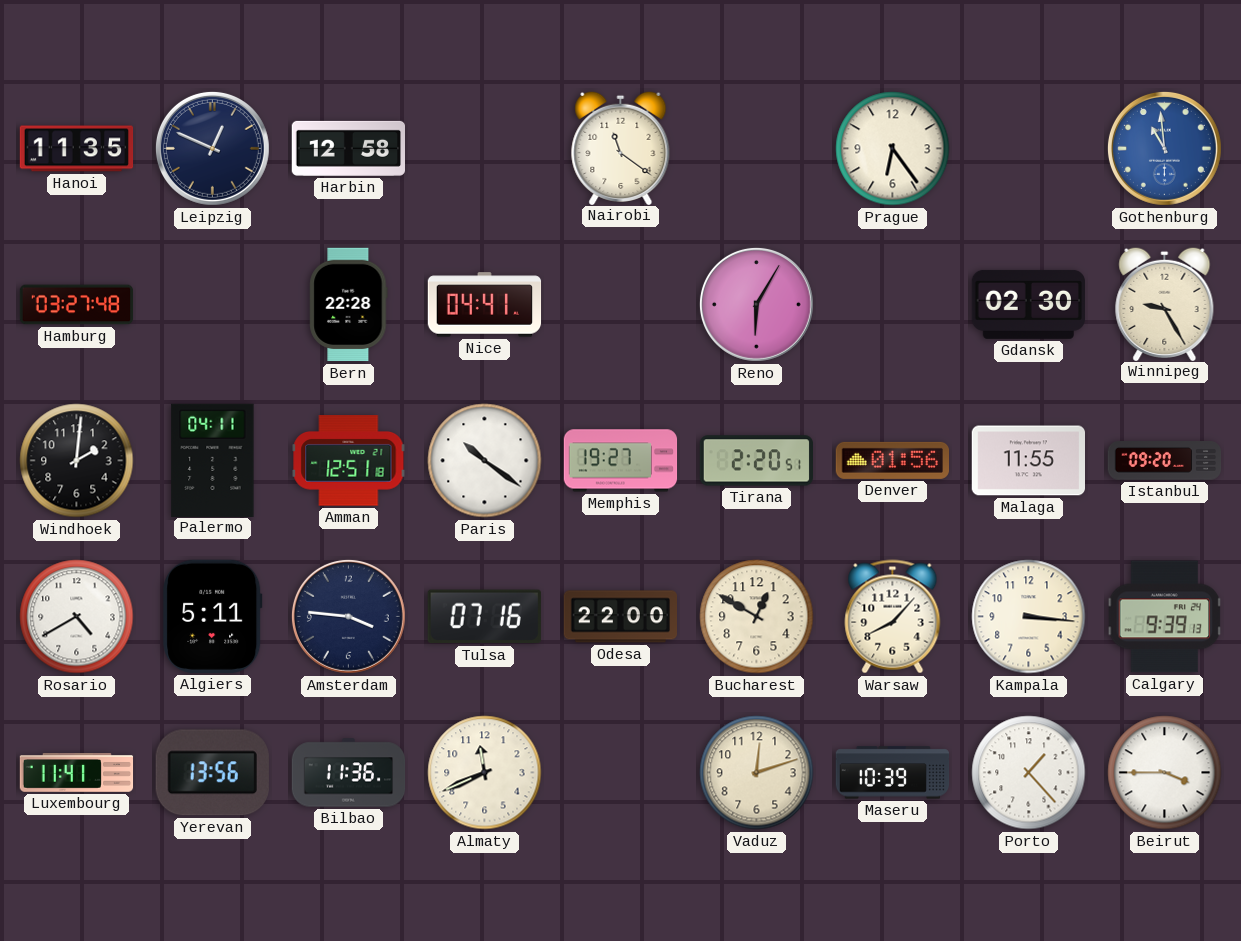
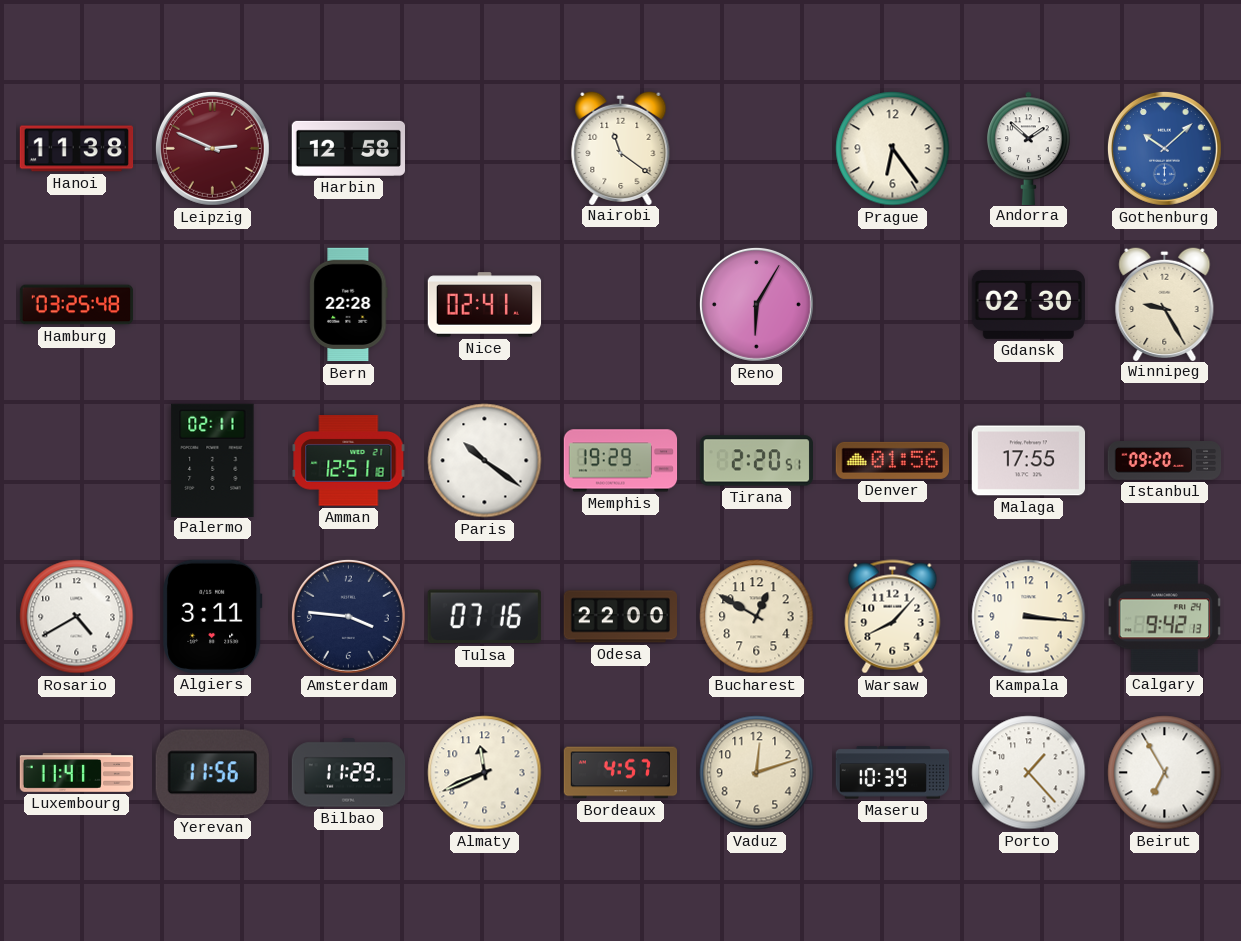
Hanoi: 11:35 -> 11:38 (77, 149)
Leipzig: 12:49 -> 2:49 (212, 148)
Leipzig dial: navy -> burgundy (212, 148)
Andorra: none -> 1:52 (1029, 148)
Gothenburg: 10:59 -> 10:08 (1164, 148)
Hamburg: 03:27 -> 03:25 (77, 305)
Nice: 04:41 -> 02:41 (485, 305)
Windhoek: 2:01 -> none (77, 461)
Palermo: 04:11 -> 02:11 (213, 460)
Memphis: 19:27 -> 19:29 (621, 461)
Malaga: 11:55 -> 17:55 (1028, 461)
Algiers: 5:11 -> 3:11 (213, 616)
Calgary: 9:39 -> 9:42 (1165, 617)
Yerevan: 13:56 -> 11:56 (212, 773)
Bilbao: 11:36 -> 11:29 (349, 773)
Bordeaux: none -> 4:57 (621, 773)
Beirut: 3:45 -> 6:55 (1165, 773)
